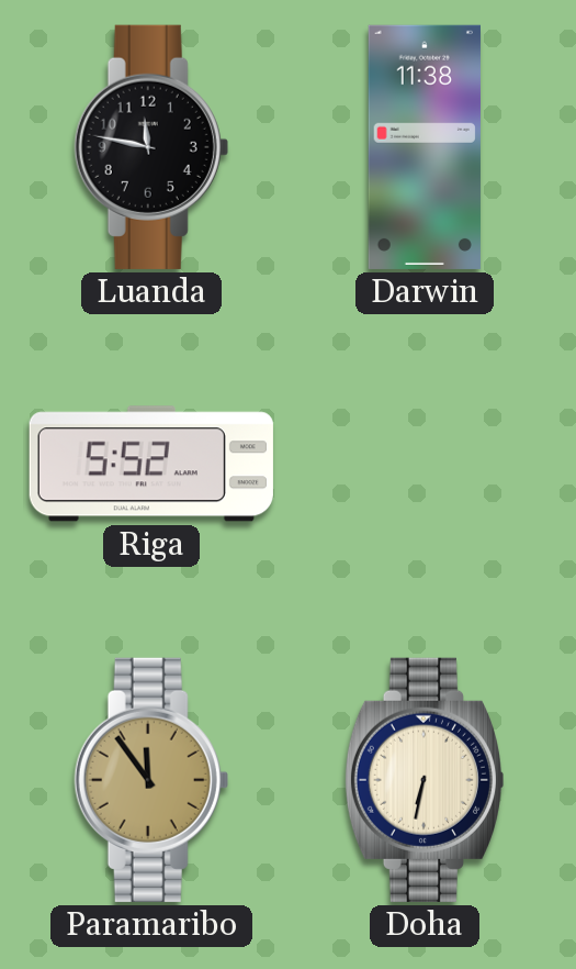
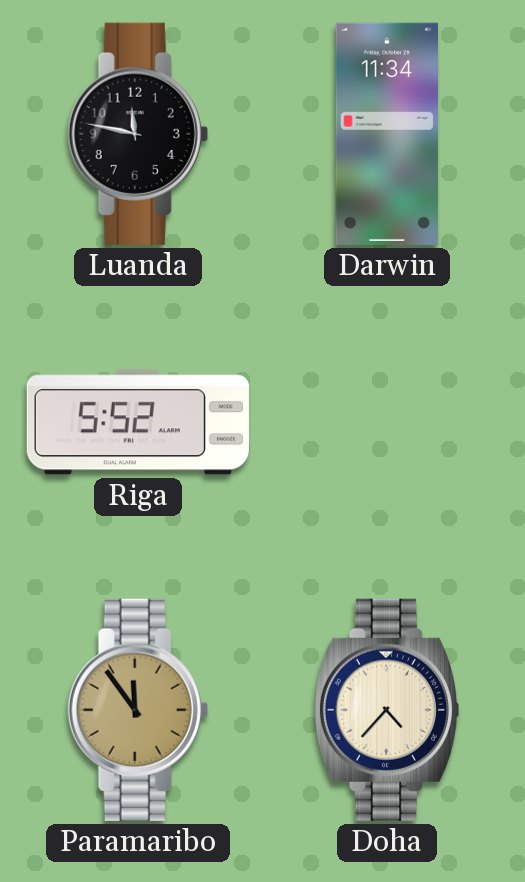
Darwin: 11:38 -> 11:34 (387, 134)
Doha: 6:32 -> 4:37 (386, 710)
